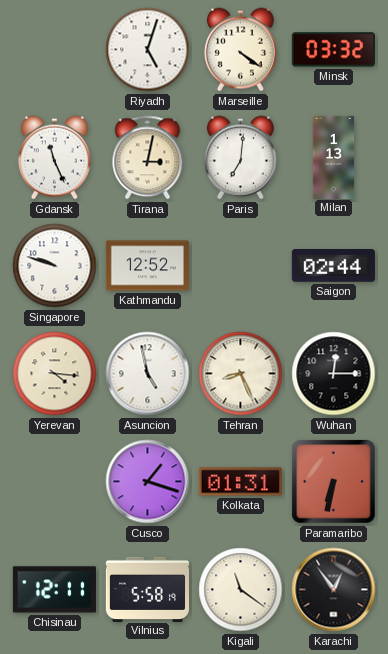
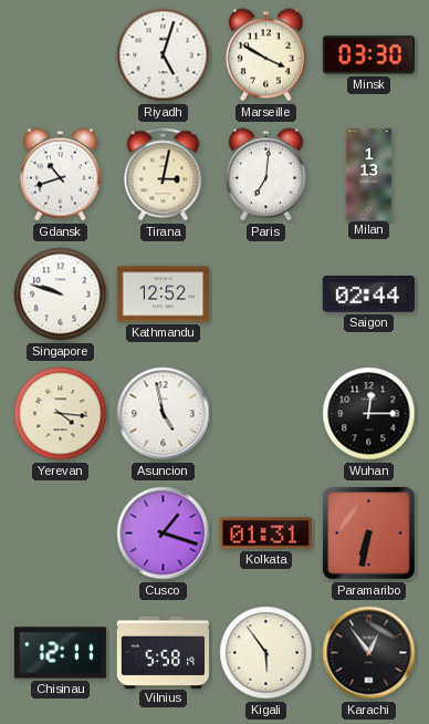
Marseille: 4:21 -> 3:50 (265, 55)
Minsk: 03:32 -> 03:30 (368, 55)
Gdansk: 11:26 -> 10:42 (60, 175)
Tehran: 8:26 -> none (241, 374)
Kigali: 11:21 -> 5:54 (266, 653)
